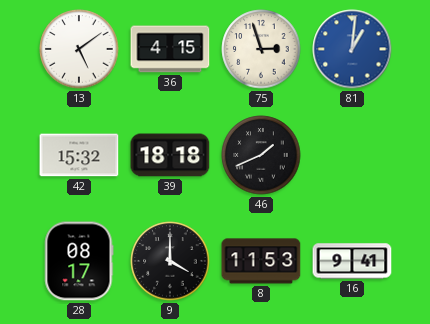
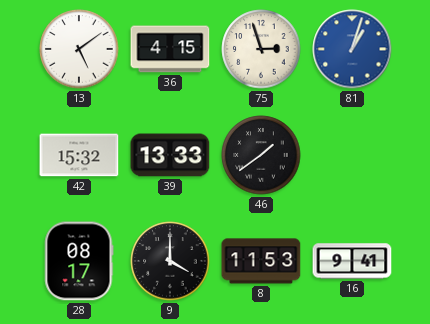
81: 1:01 -> 1:03 (352, 49)
39: 18:18 -> 13:33 (170, 155)
46: 1:41 -> 1:39 (261, 155)
